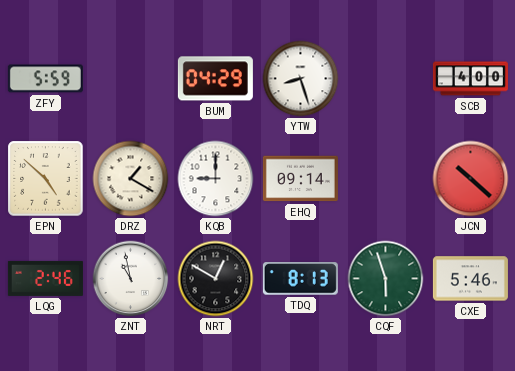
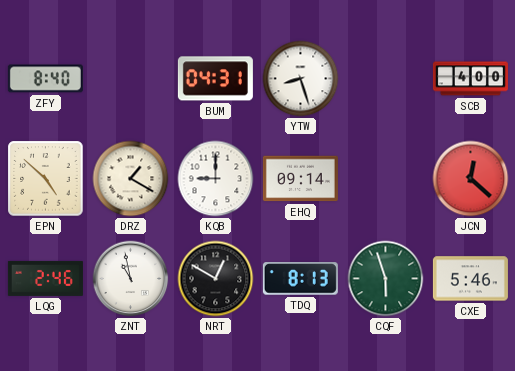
ZFY: 5:59 -> 8:40 (45, 79)
BUM: 04:29 -> 04:31 (215, 79)
JCN: 10:22 -> 12:22 (471, 179)
